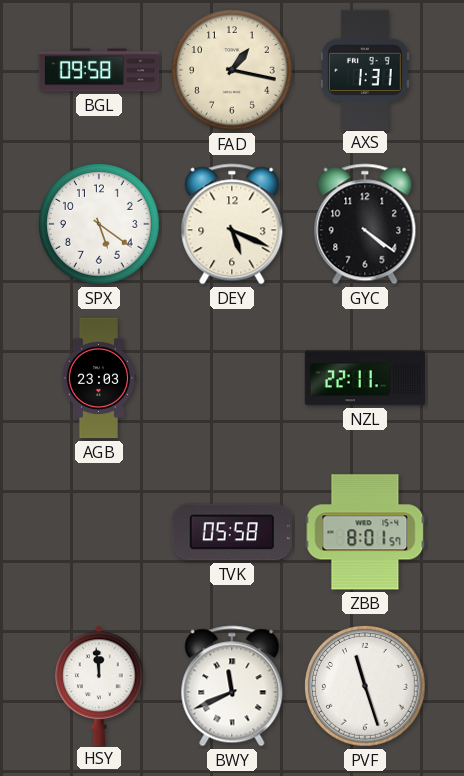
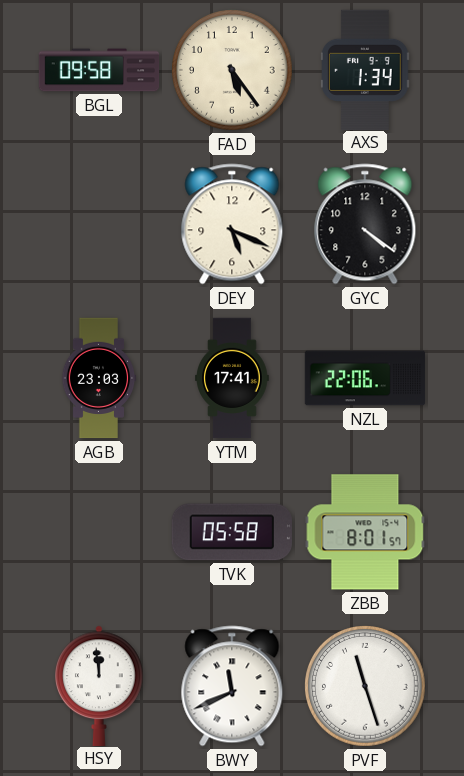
FAD: 1:17 -> 5:24 (233, 71)
AXS: 1:31 -> 1:34 (365, 69)
SPX: 5:21 -> none (100, 225)
YTM: none -> 17:41 (233, 378)
NZL: 22:11 -> 22:06 (365, 378)
